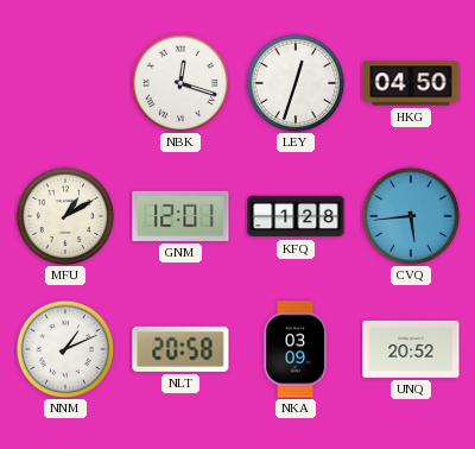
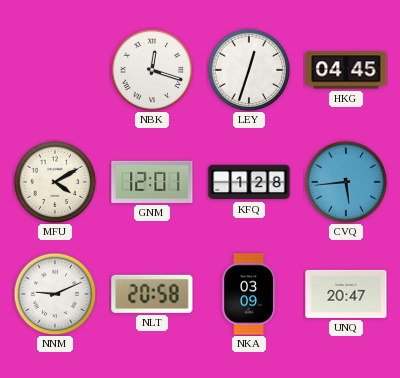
HKG: 04:50 -> 04:45 (346, 70)
MFU: 1:10 -> 4:10 (55, 182)
NNM: 1:11 -> 9:11 (55, 294)
UNQ: 20:52 -> 20:47 (346, 294)
